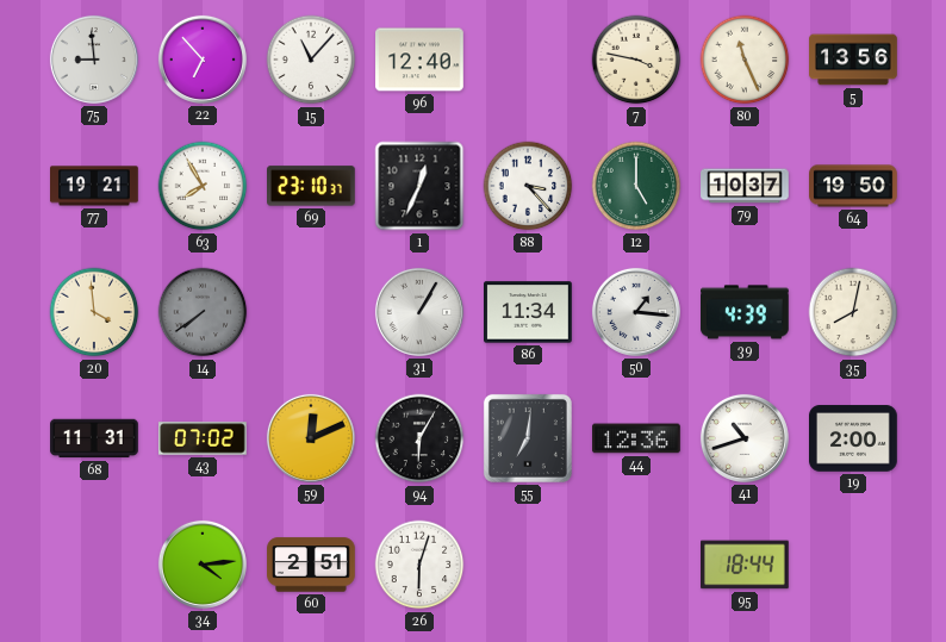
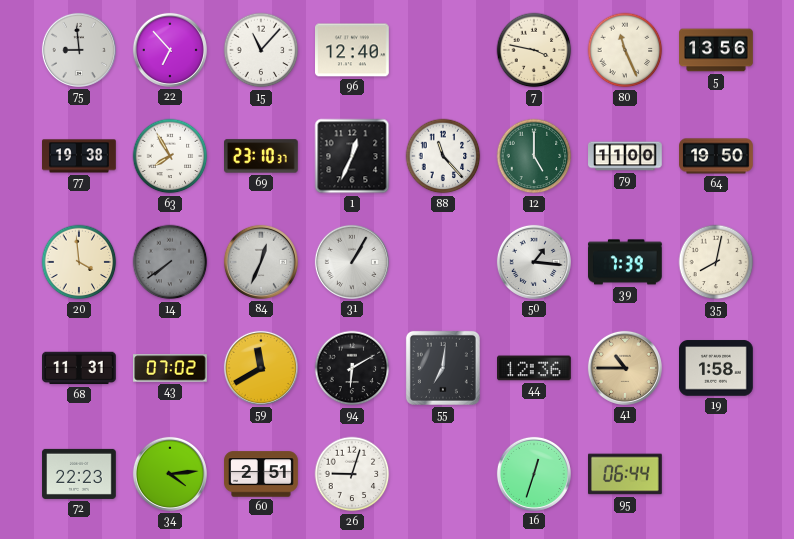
77: 19:21 -> 19:38 (79, 156)
88: 3:23 -> 11:23 (443, 156)
79: 10:37 -> 11:00 (625, 156)
84: none -> 12:34 (261, 262)
86: 11:34 -> none (529, 312)
39: 4:39 -> 7:39 (626, 262)
59: 12:11 -> 11:40 (261, 368)
94: 6:05 -> 6:10 (352, 368)
41: 10:42 -> 10:45 (625, 368)
41 dial: white -> champagne (625, 368)
19: 2:00 -> 1:58 (716, 368)
72: none -> 22:23 (79, 474)
26: 6:03 -> 9:03 (352, 474)
16: none -> 12:33 (534, 474)
95: 18:44 -> 06:44 (626, 474)
